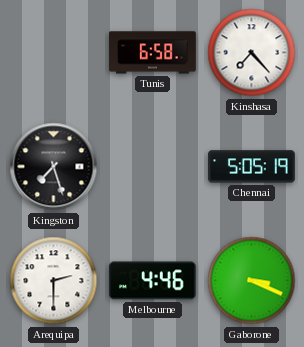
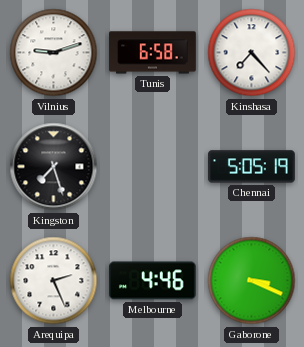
Vilnius: none -> 9:12 (54, 53)
Arequipa: 2:30 -> 2:26 (54, 281)
